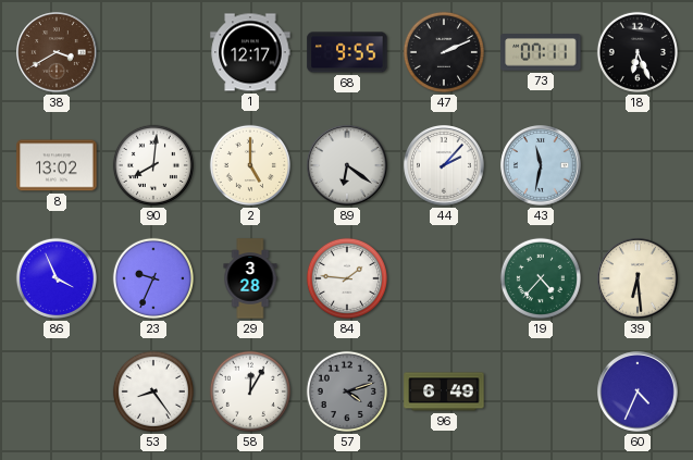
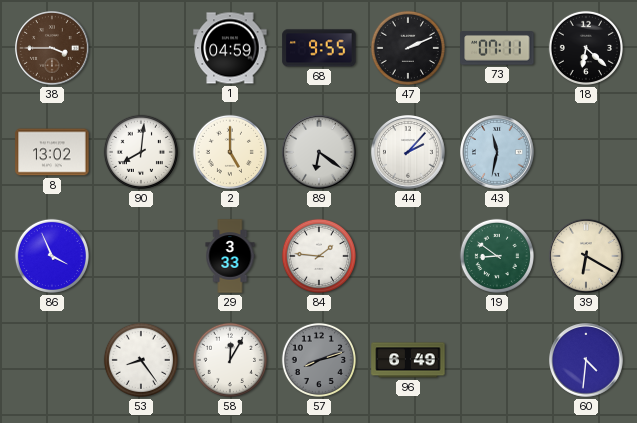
38: 3:40 -> 3:45 (52, 48)
1: 12:17 -> 04:59 (230, 48)
18: 6:26 -> 6:22 (586, 48)
23: 9:34 -> none (153, 278)
29: 3:28 -> 3:33 (230, 256)
19: 4:37 -> 8:51 (497, 256)
39: 6:29 -> 6:20 (586, 256)
57: 4:12 -> 8:12 (319, 360)
60: 4:34 -> 4:31 (586, 360)
